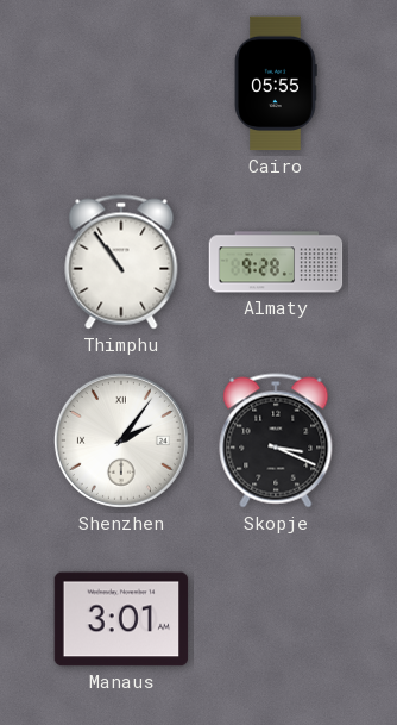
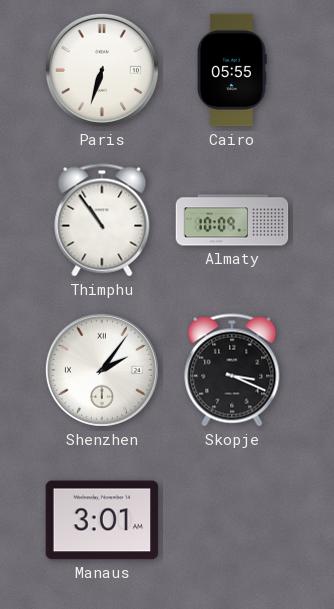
Paris: none -> 6:33 (102, 70)
Almaty: 9:28 -> 10:09 (232, 220)
